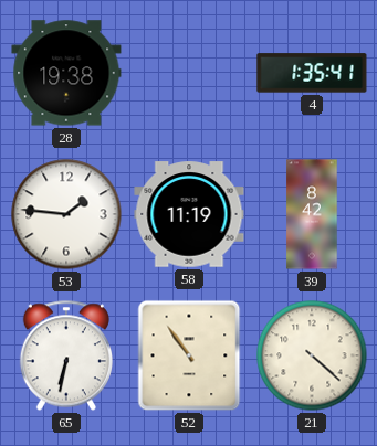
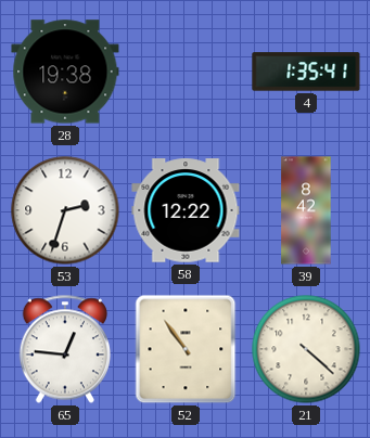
53: 1:46 -> 2:33 (65, 210)
58: 11:19 -> 12:22 (186, 210)
65: 6:32 -> 12:46 (65, 349)
